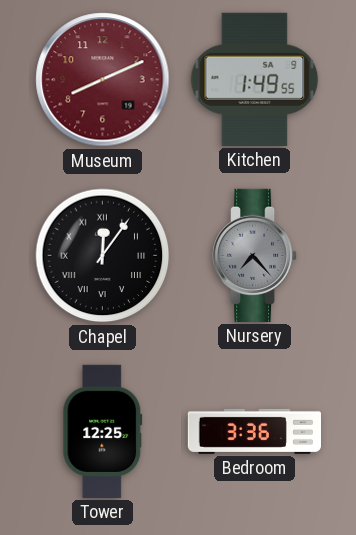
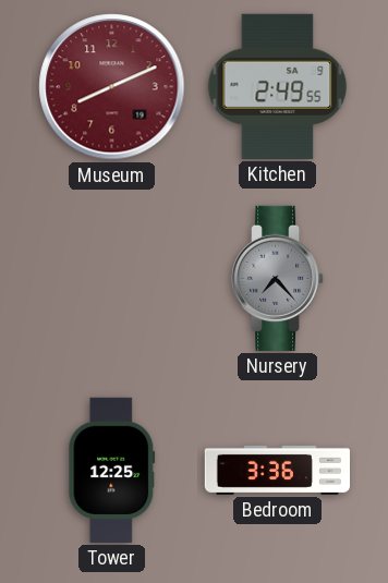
Kitchen: 1:49 -> 2:49 (278, 86)
Chapel: 12:06 -> none (103, 256)
